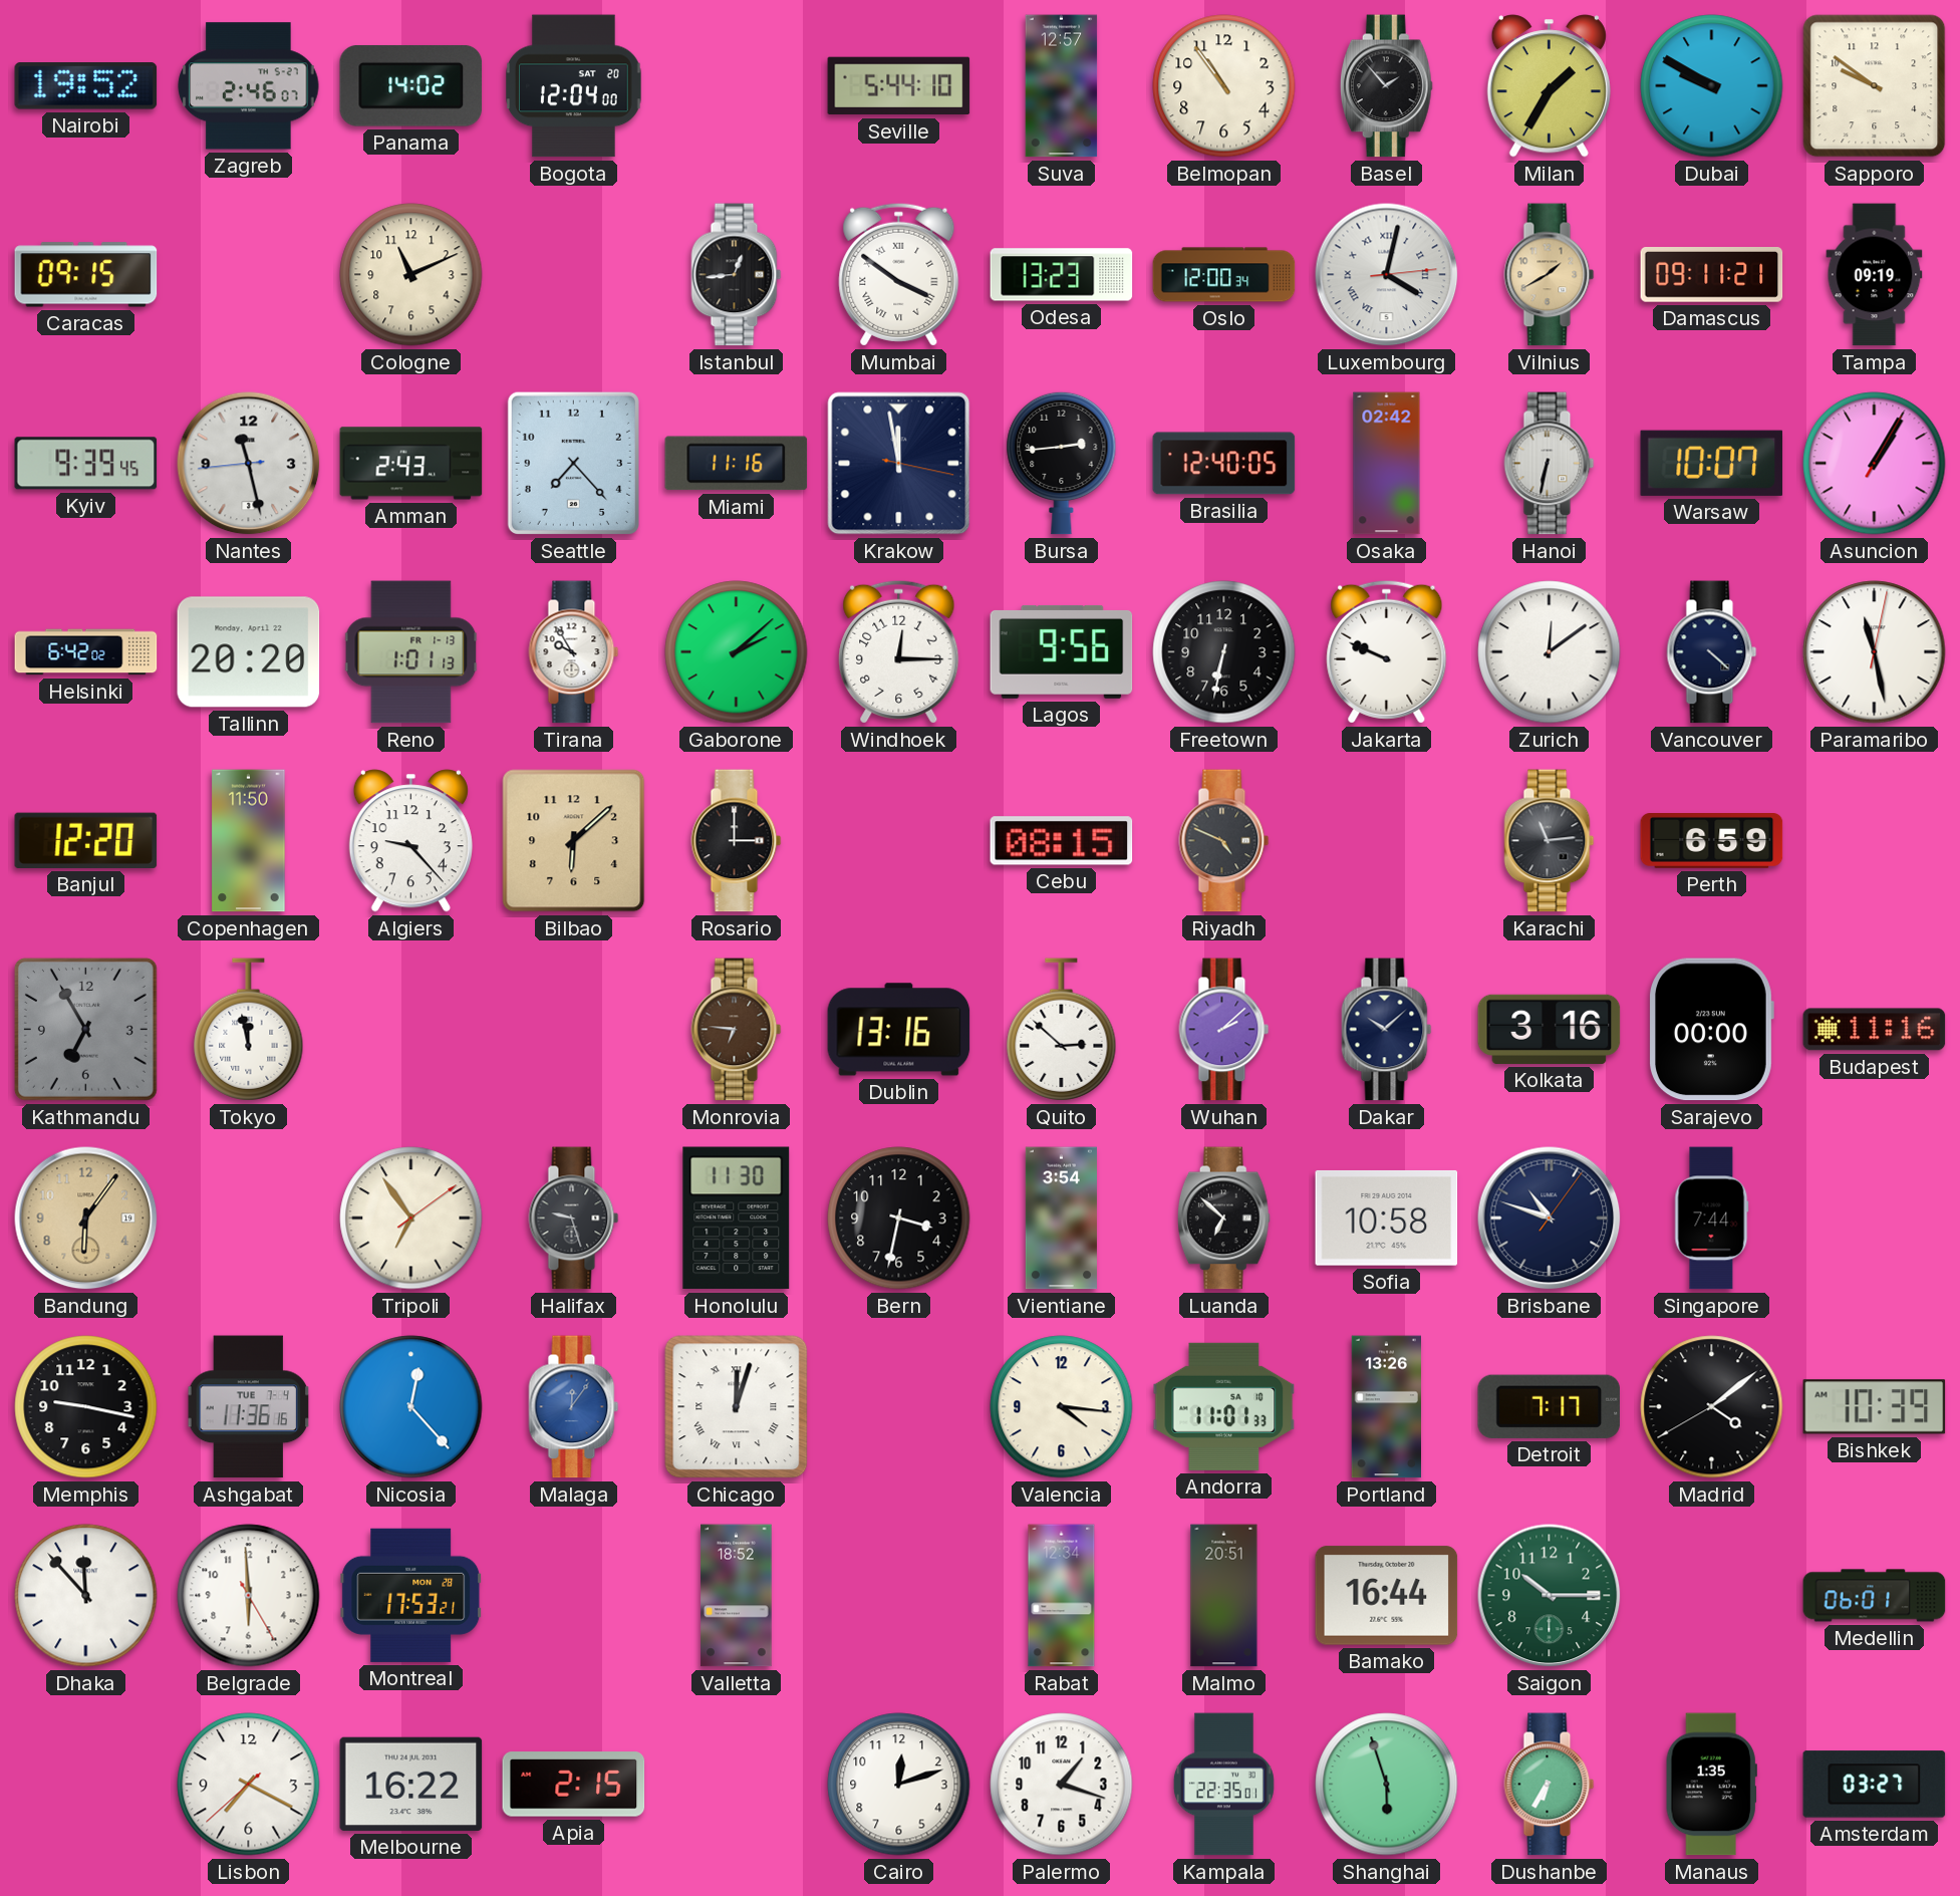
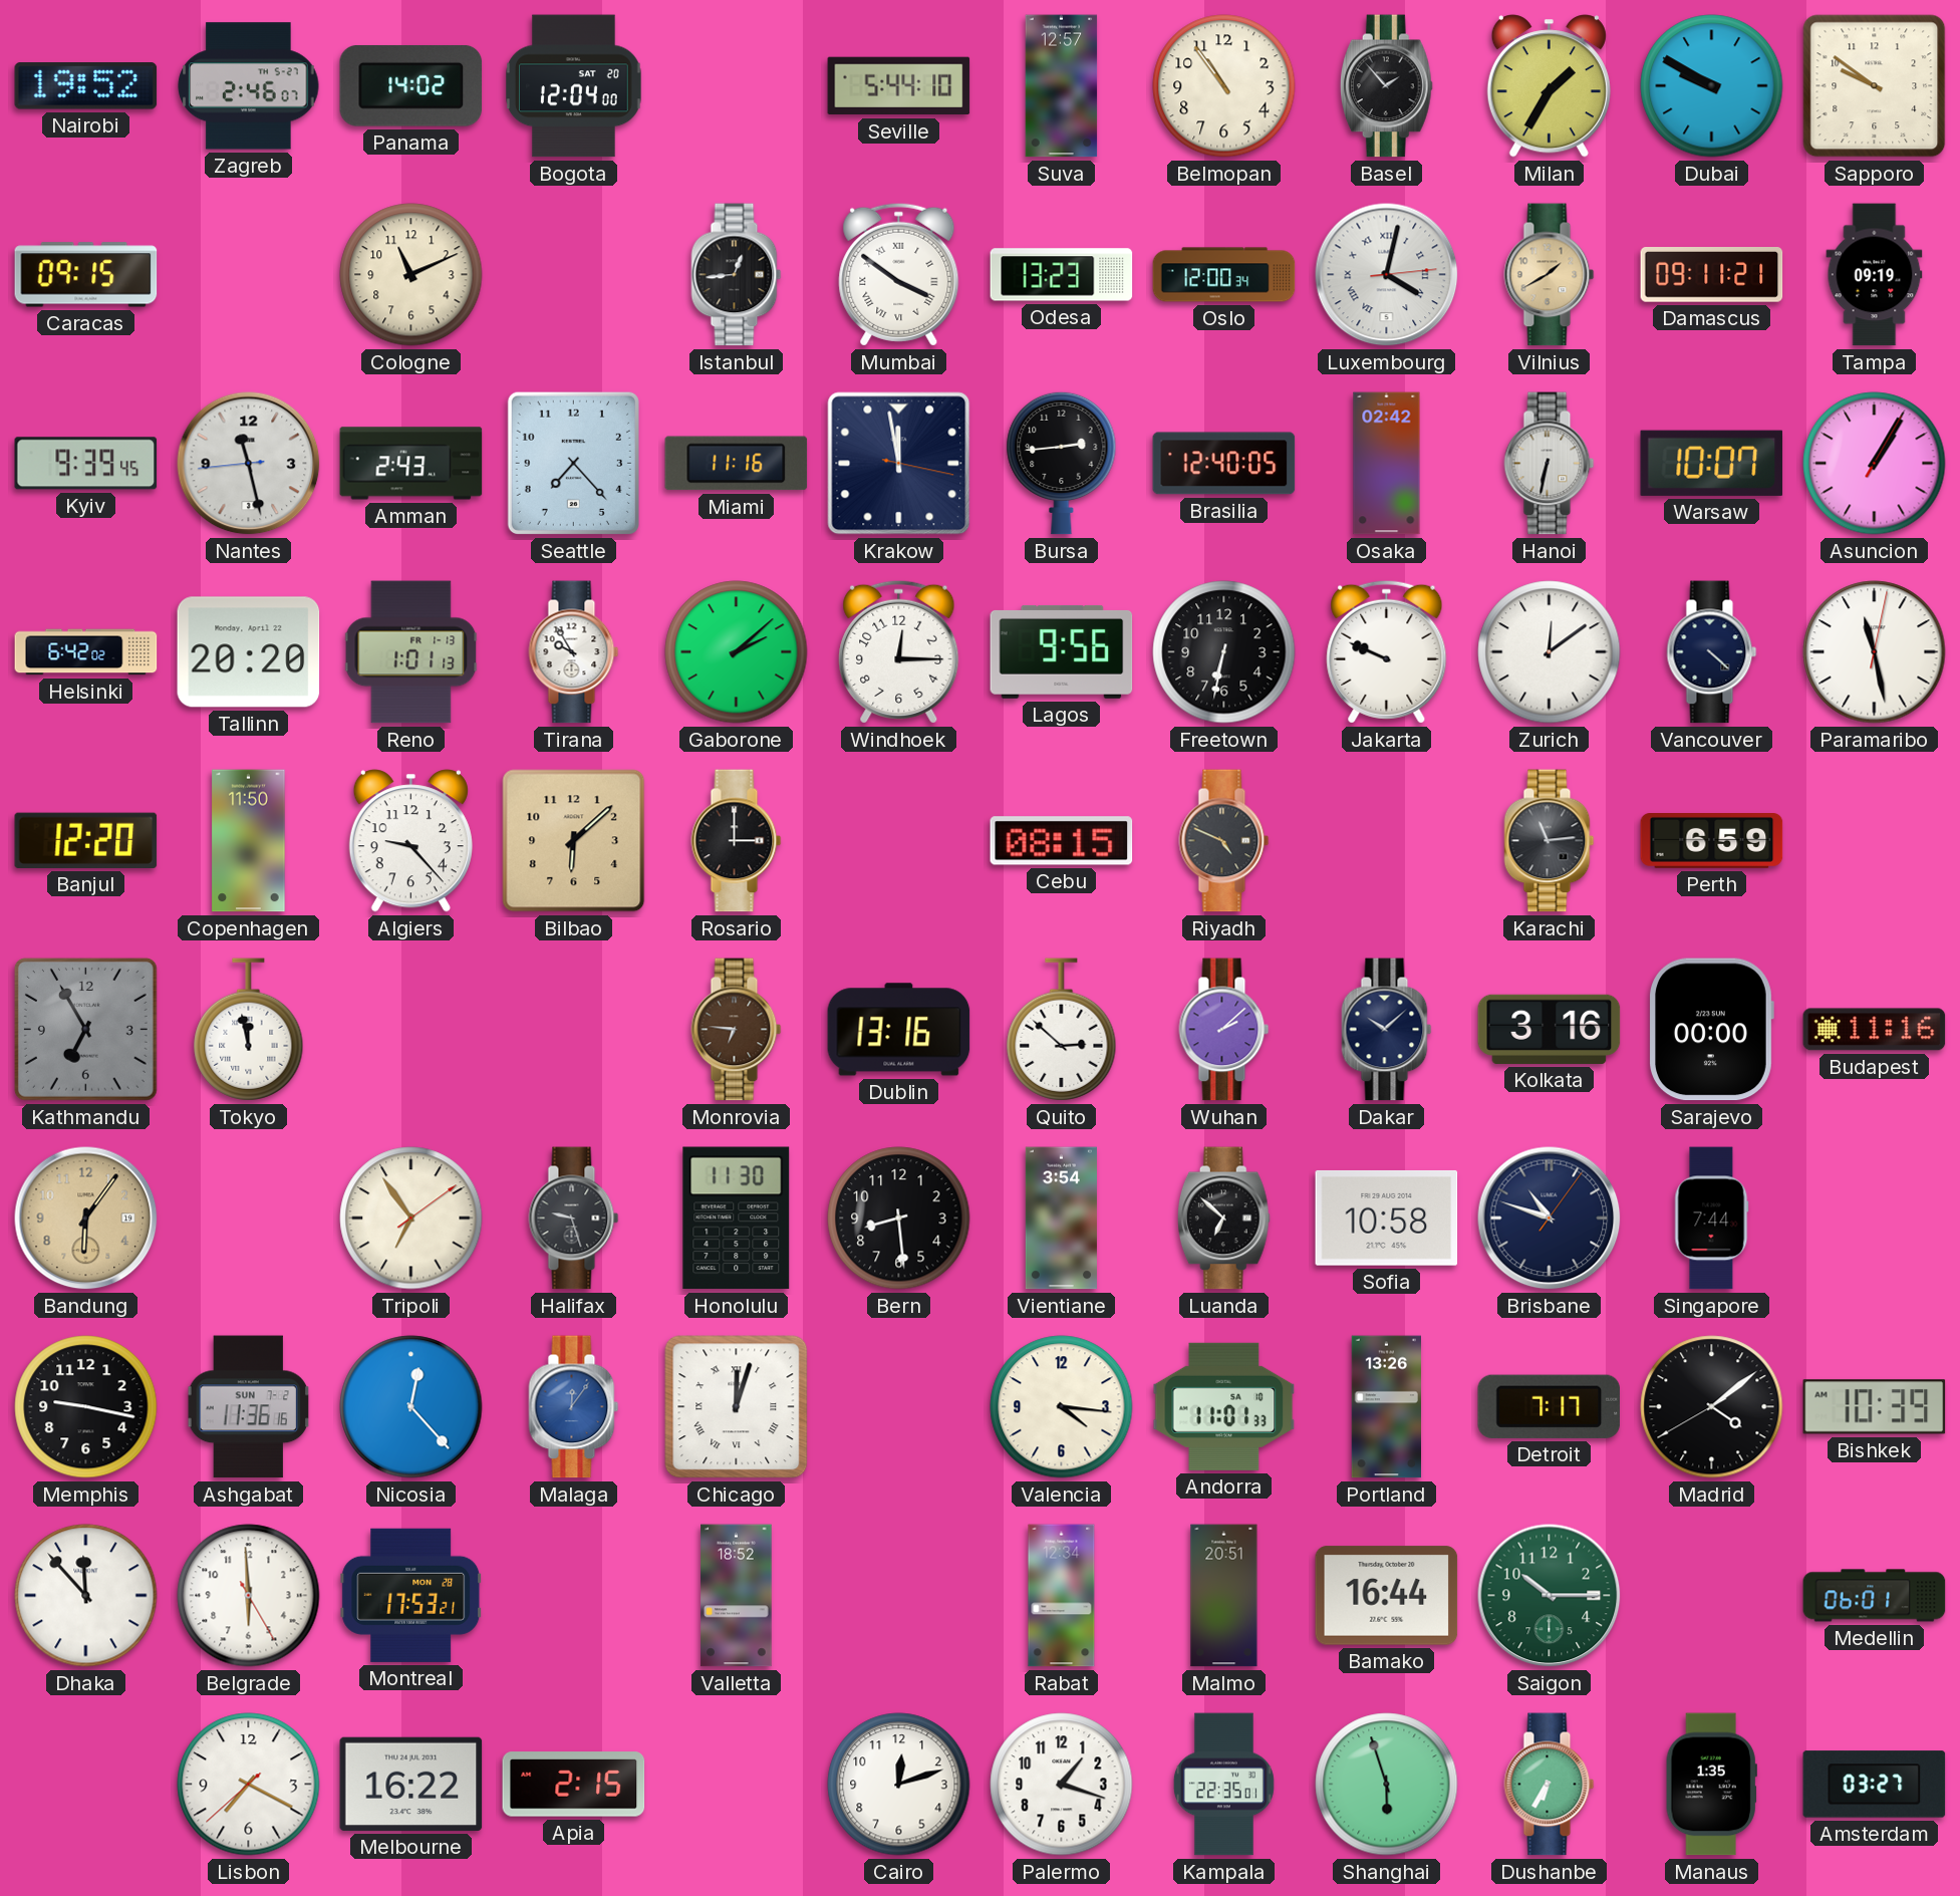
Bern: 3:32 -> 8:29 (899, 1218)
Ashgabat date: TUE 7-4 -> SUN 7-2 (249, 1407)
